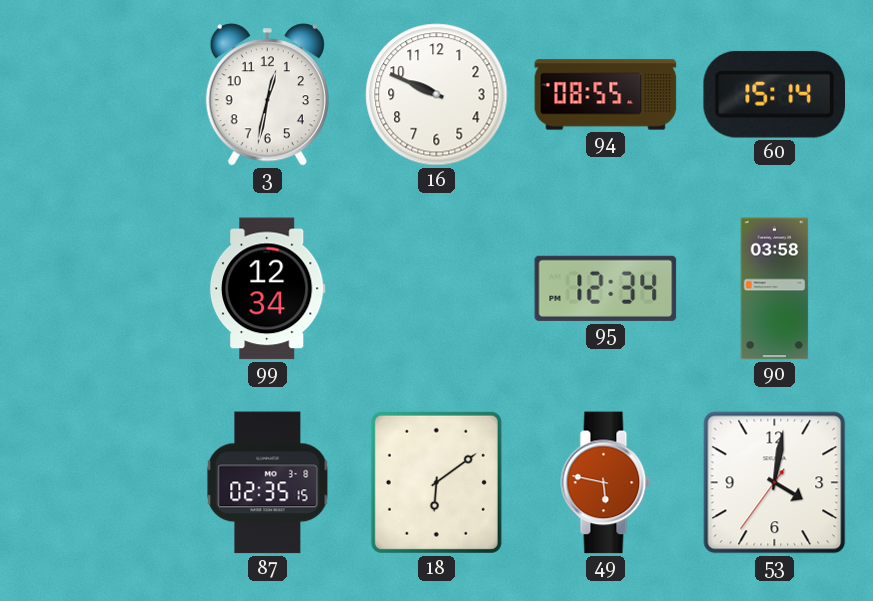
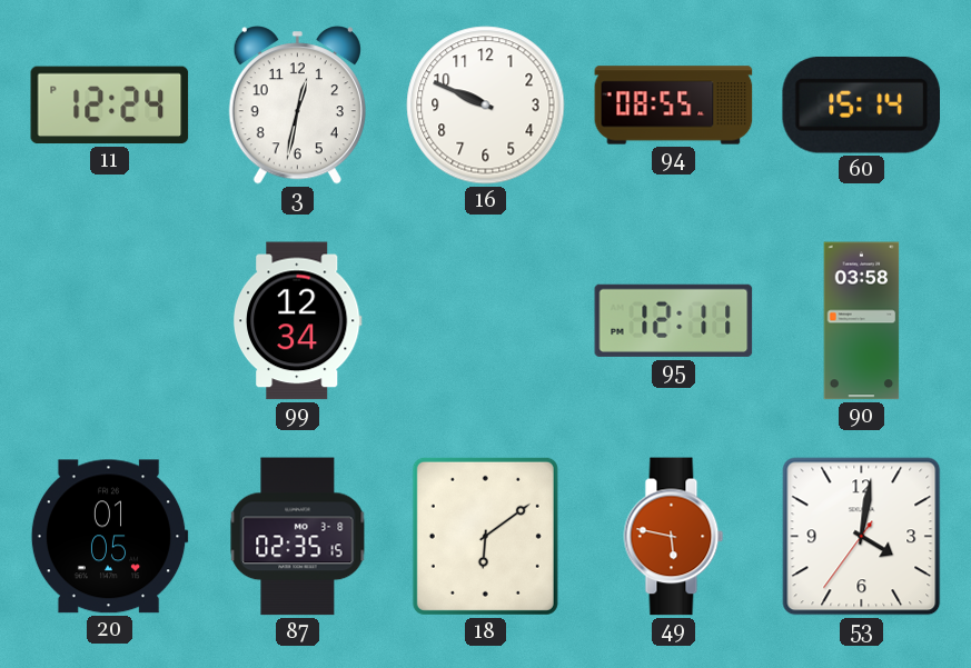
11: none -> 12:24 (110, 106)
95: 12:34 -> 12:11 (674, 320)
20: none -> 01:05 (109, 537)
